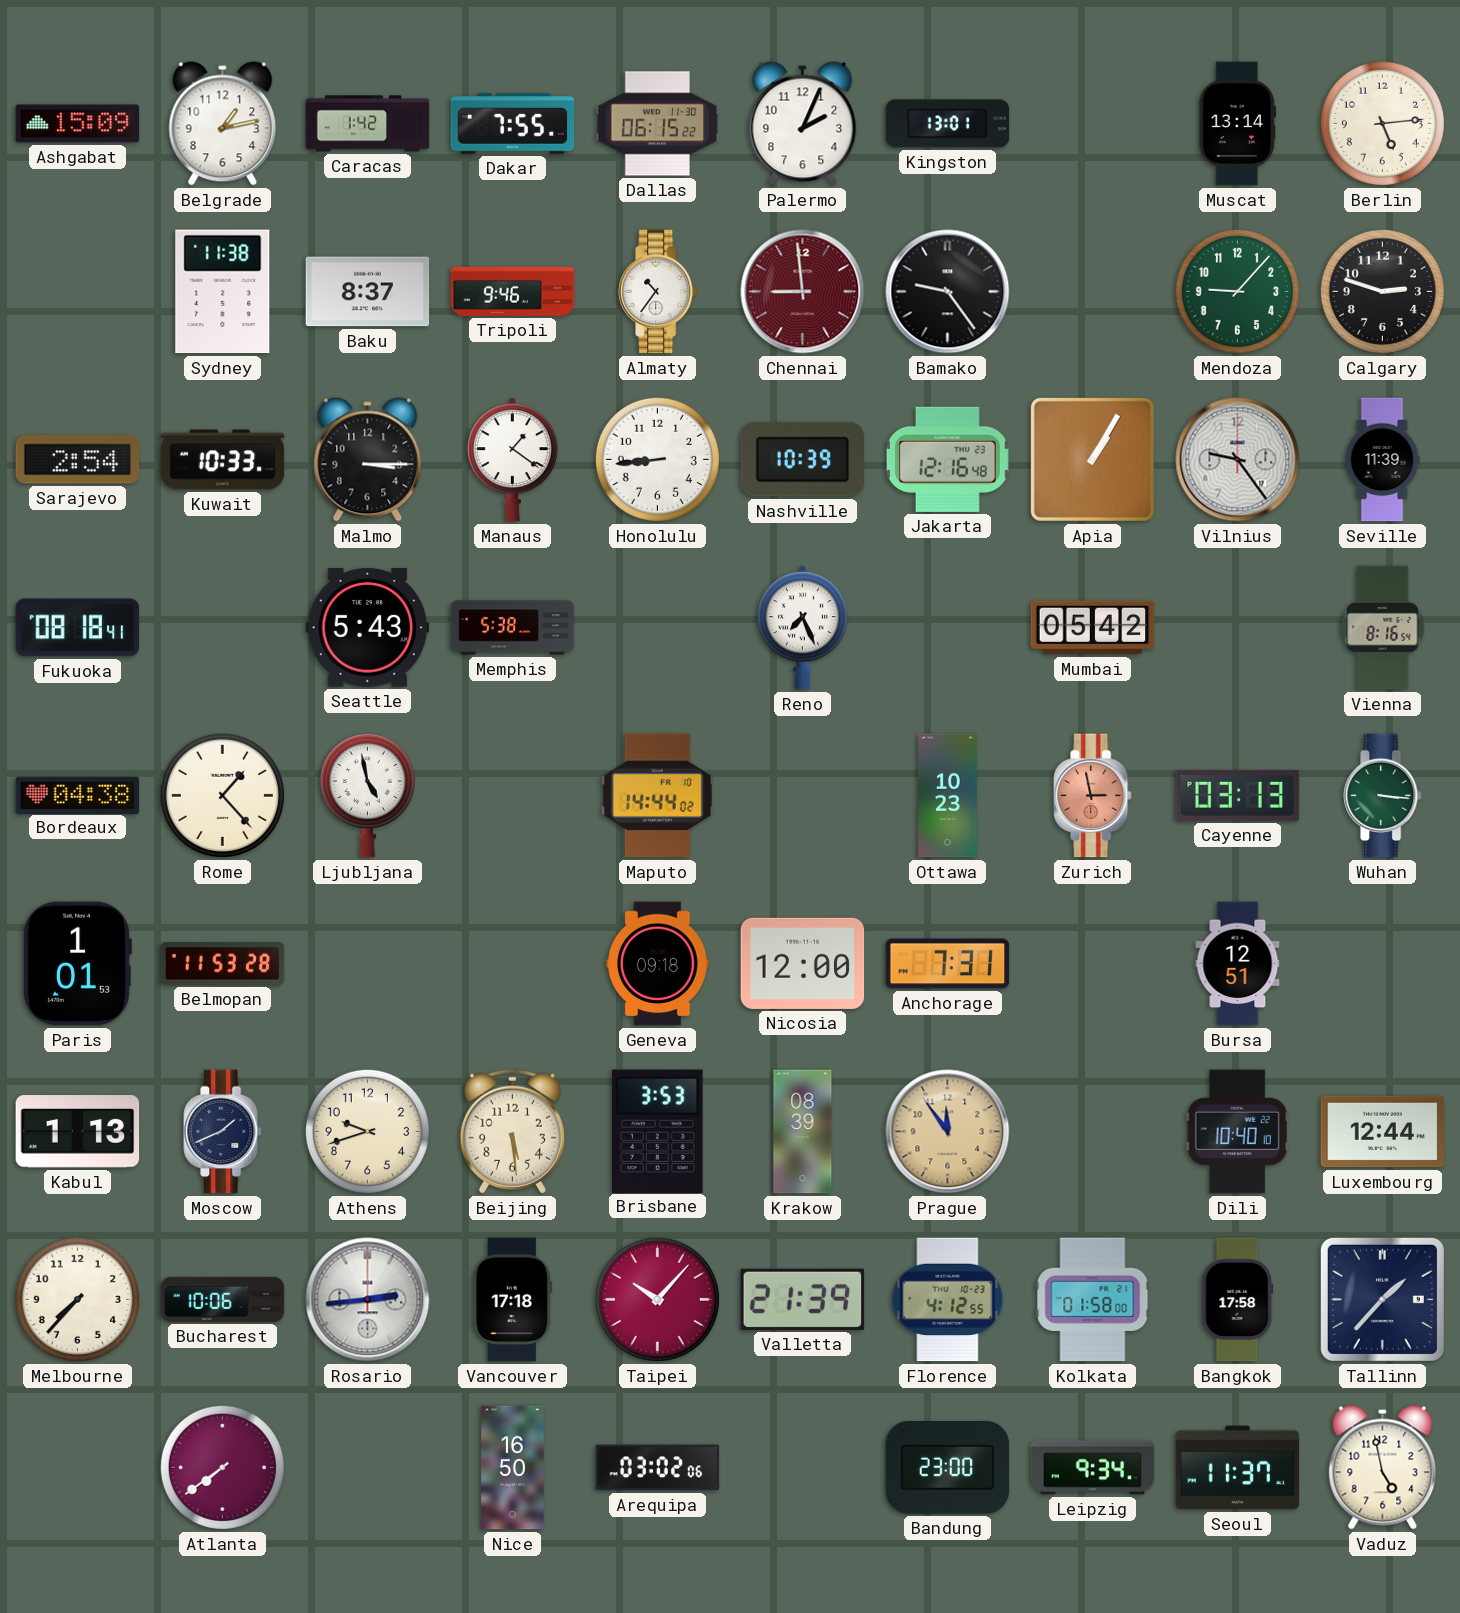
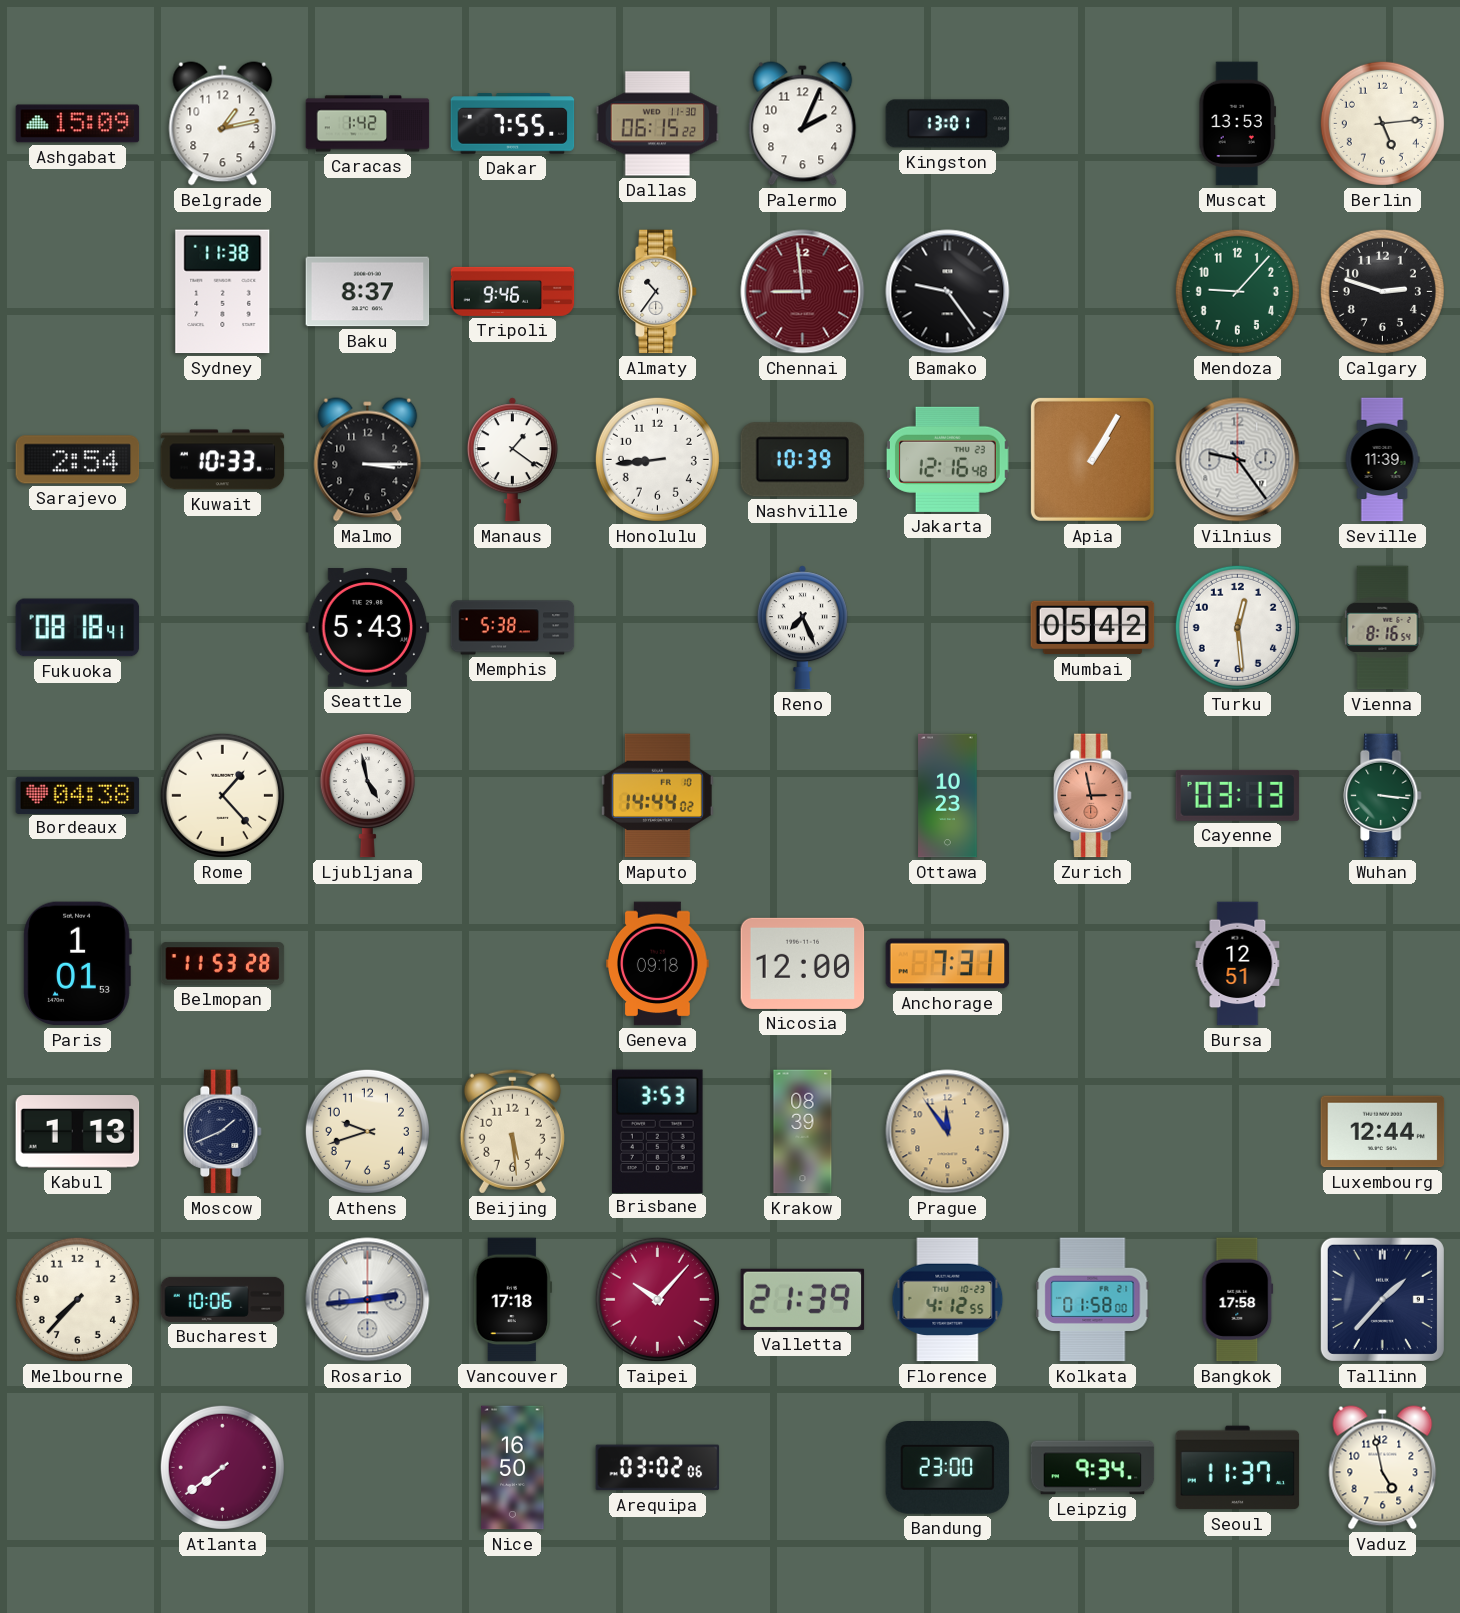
Muscat: 13:14 -> 13:53 (1238, 124)
Turku: none -> 12:29 (1237, 627)
Dili: 10:40 -> none (1237, 1132)
